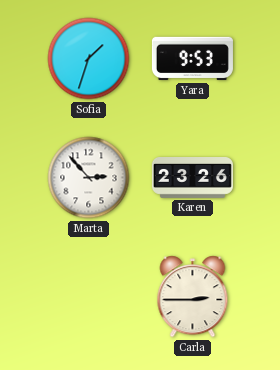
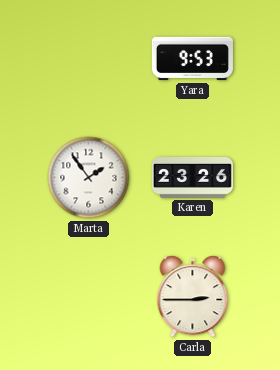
Sofia: 1:33 -> none (89, 59)
Marta: 2:53 -> 1:54 (89, 178)
